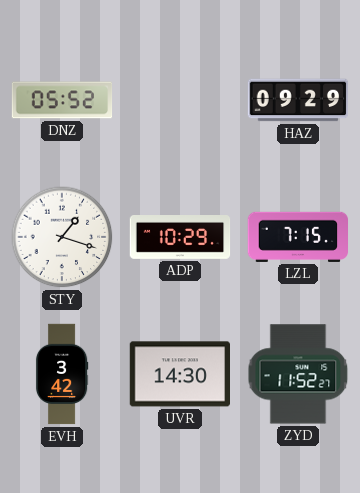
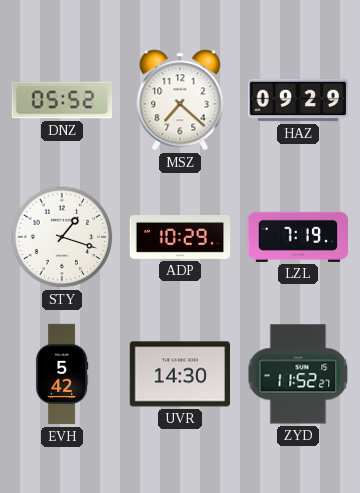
MSZ: none -> 7:22 (180, 100)
LZL: 7:15 -> 7:19 (298, 237)
EVH: 3:42 -> 5:42 (62, 374)
